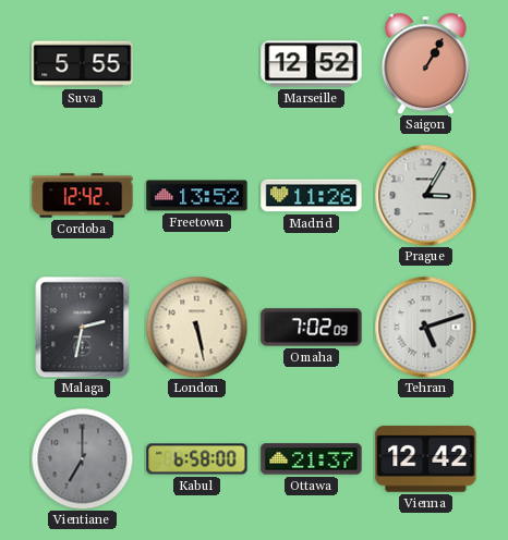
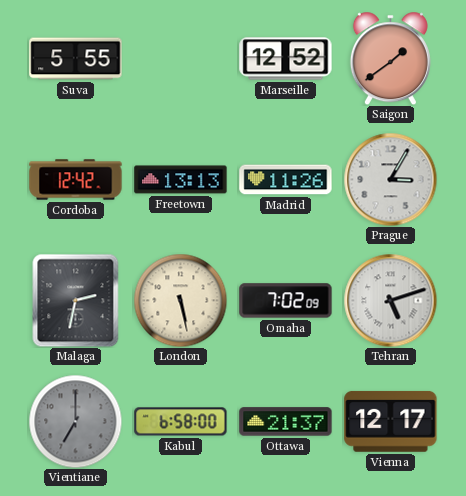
Saigon: 1:05 -> 1:39 (390, 58)
Freetown: 13:52 -> 13:13 (181, 180)
Vienna: 12:42 -> 12:17 (391, 421)
